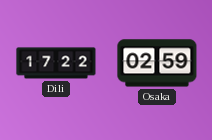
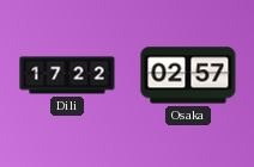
Osaka: 02:59 -> 02:57 (188, 75)
